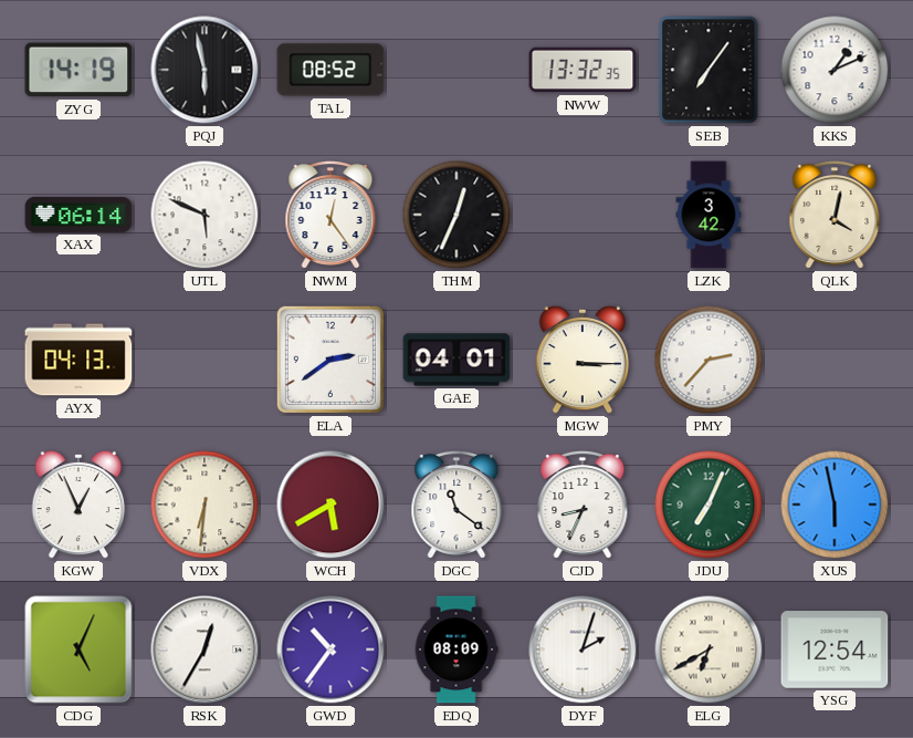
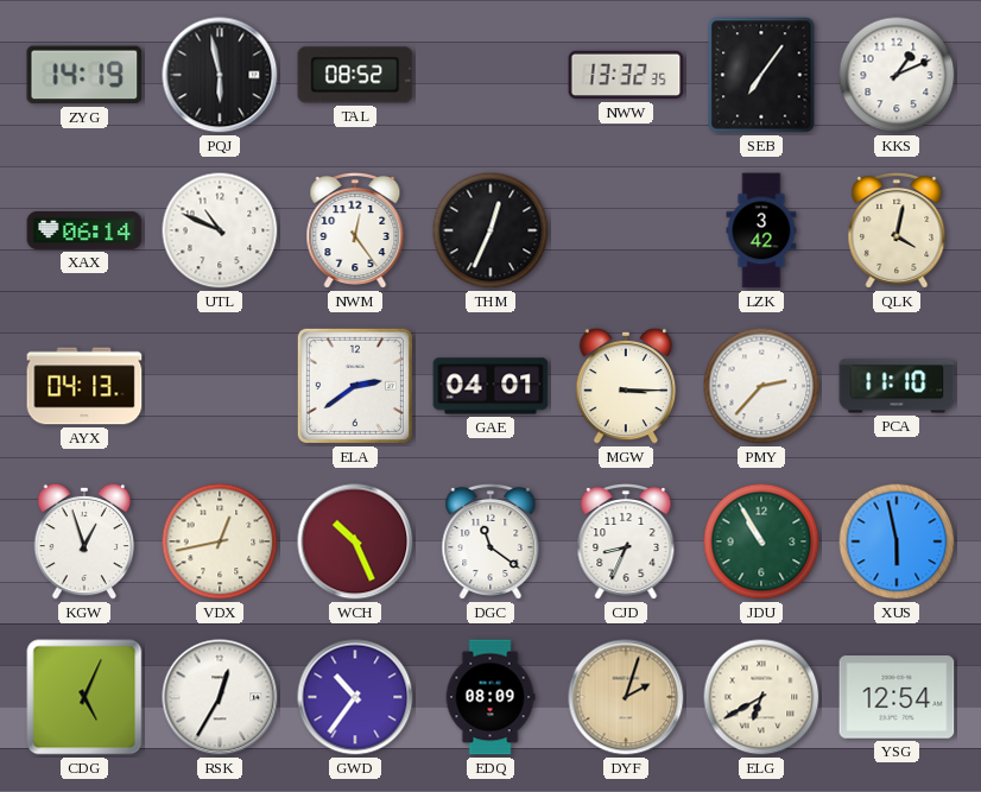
UTL: 5:49 -> 10:49 (220, 230)
PCA: none -> 11:10 (897, 386)
KGW: 12:56 -> 12:57 (84, 541)
VDX: 6:31 -> 12:43 (220, 541)
WCH: 5:40 -> 10:26 (355, 541)
JDU: 7:04 -> 10:55 (761, 541)
DYF dial: white -> champagne (626, 697)
